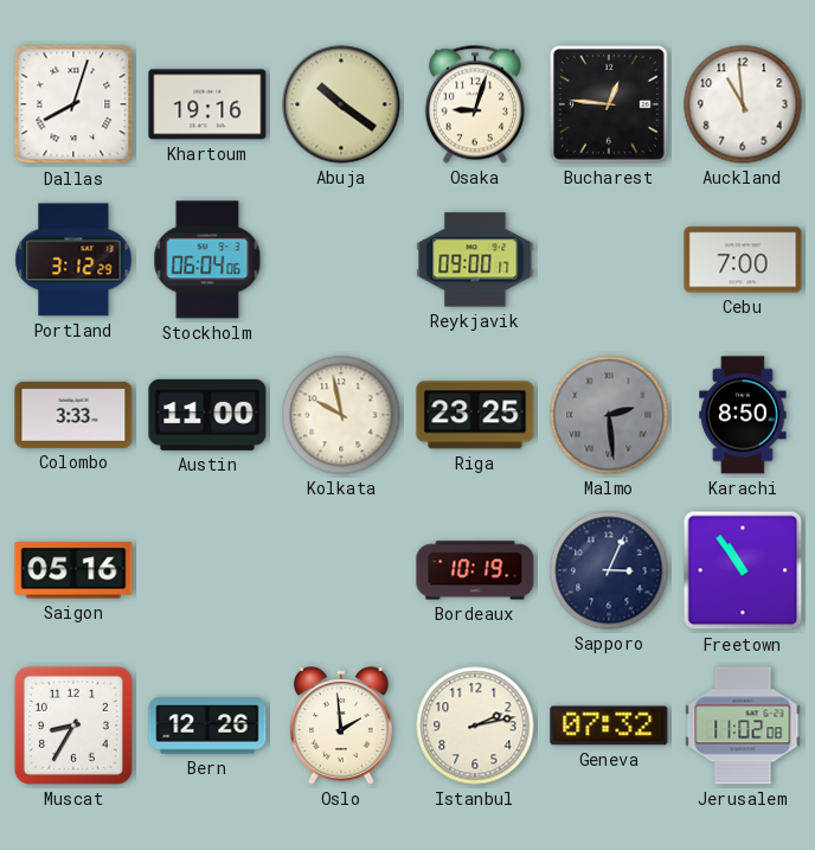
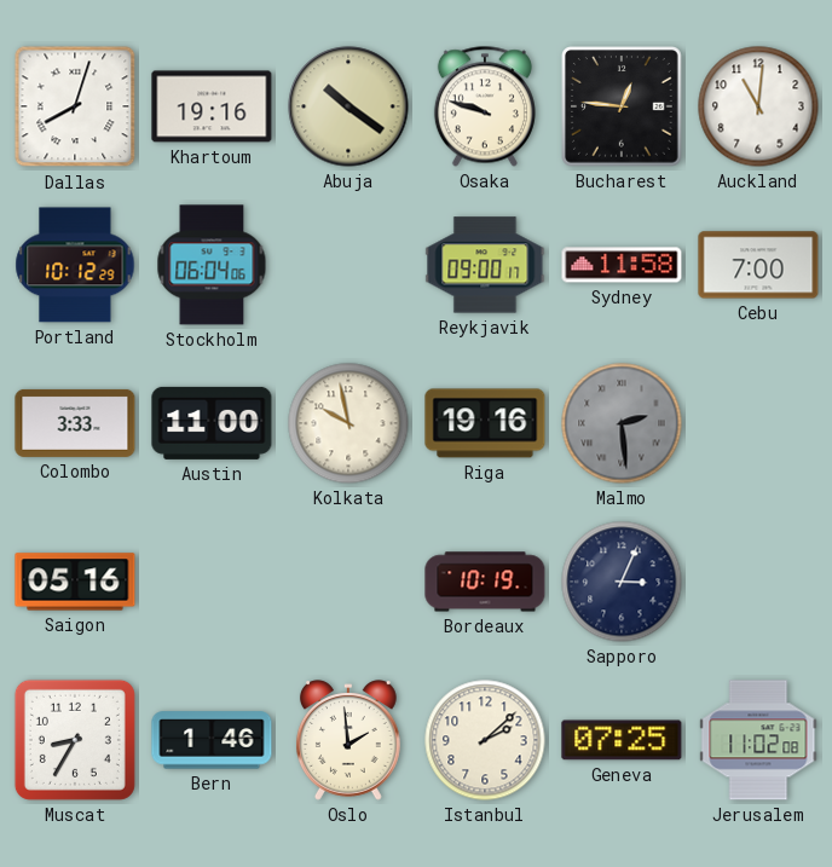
Osaka: 9:03 -> 9:48 (485, 106)
Auckland: 10:59 -> 11:01 (758, 106)
Portland: 3:12 -> 10:12 (75, 265)
Sydney: none -> 11:58 (622, 265)
Riga: 23:25 -> 19:16 (485, 423)
Karachi: 8:50 -> none (743, 415)
Freetown: 10:54 -> none (743, 570)
Bern: 12:26 -> 1:46 (212, 740)
Istanbul: 2:13 -> 2:08 (485, 740)
Geneva: 07:32 -> 07:25 (622, 740)
